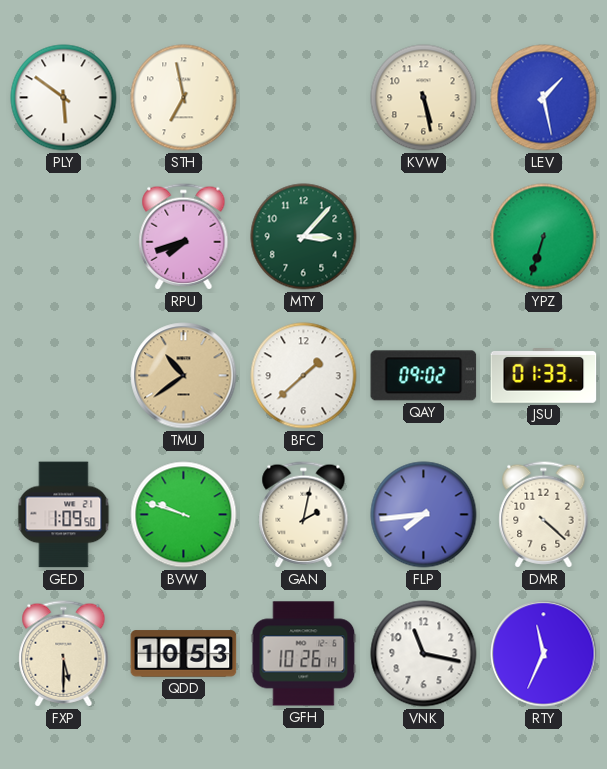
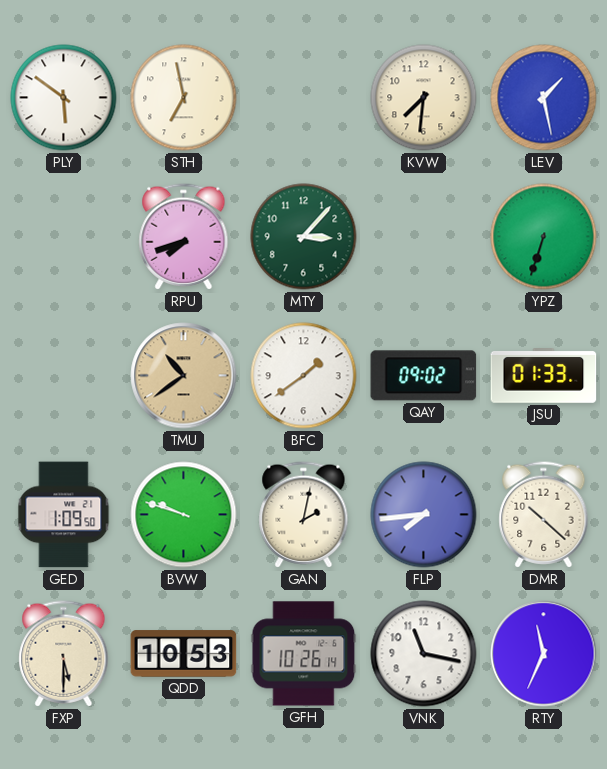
KVW: 5:28 -> 7:31 (424, 98)
BFC: 1:38 -> 1:39 (304, 376)
DMR: 4:22 -> 10:22 (544, 515)
